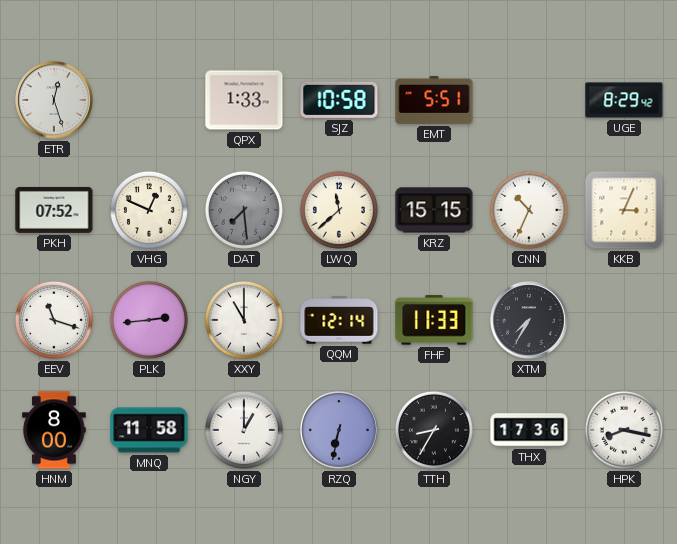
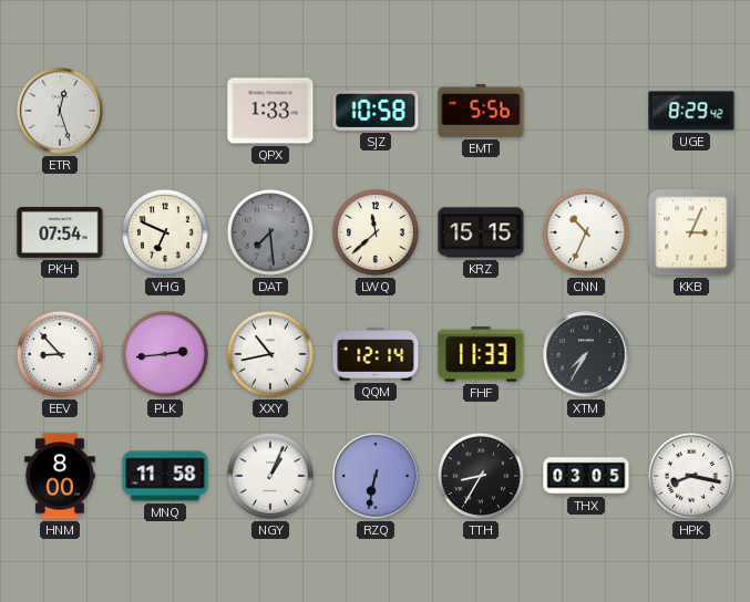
EMT: 5:51 -> 5:56 (481, 111)
PKH: 07:52 -> 07:54 (60, 232)
VHG: 12:49 -> 6:49 (165, 232)
EEV: 11:18 -> 8:53 (60, 354)
XXY: 11:00 -> 10:43 (270, 354)
NGY: 1:00 -> 1:04 (270, 476)
THX: 17:36 -> 03:05 (586, 476)
